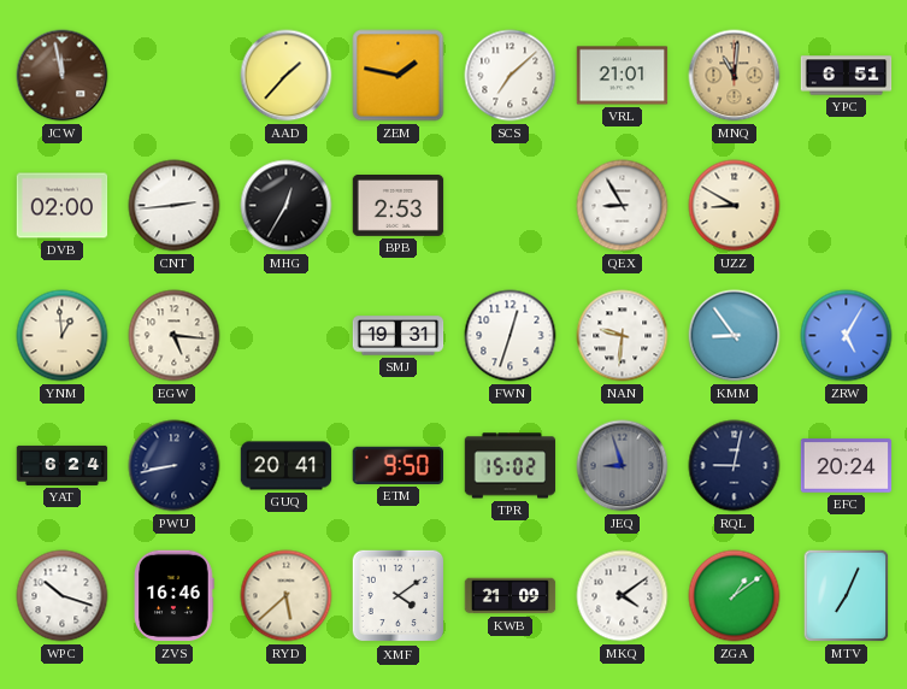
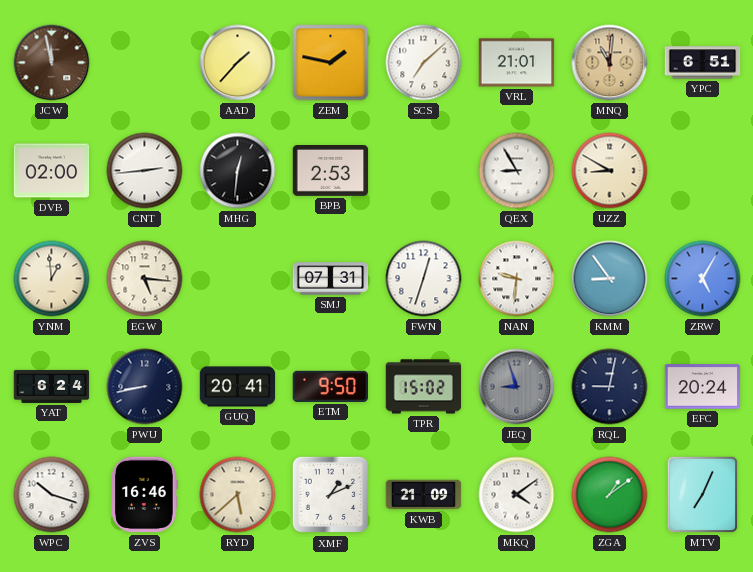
MHG: 12:35 -> 12:31 (238, 171)
SMJ: 19:31 -> 07:31 (331, 279)
XMF: 4:09 -> 1:11 (331, 495)
